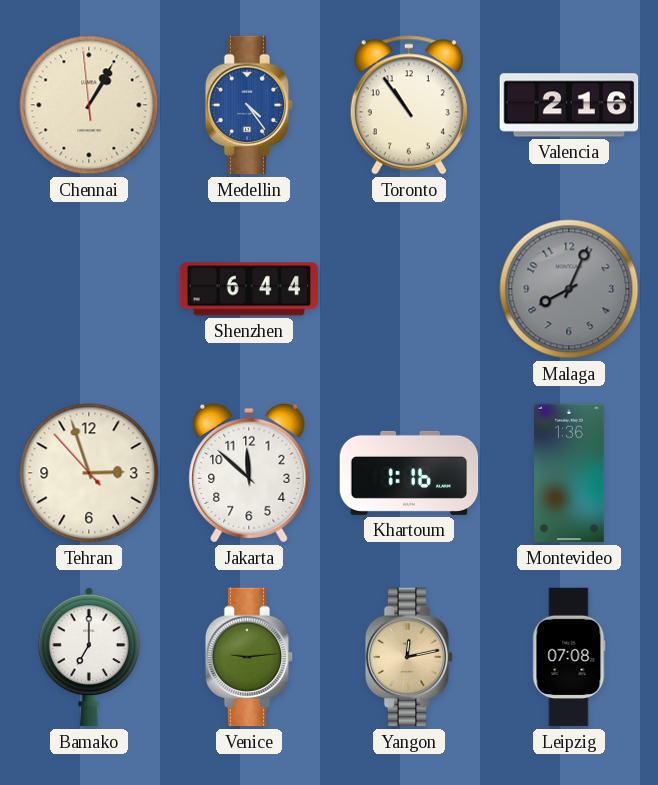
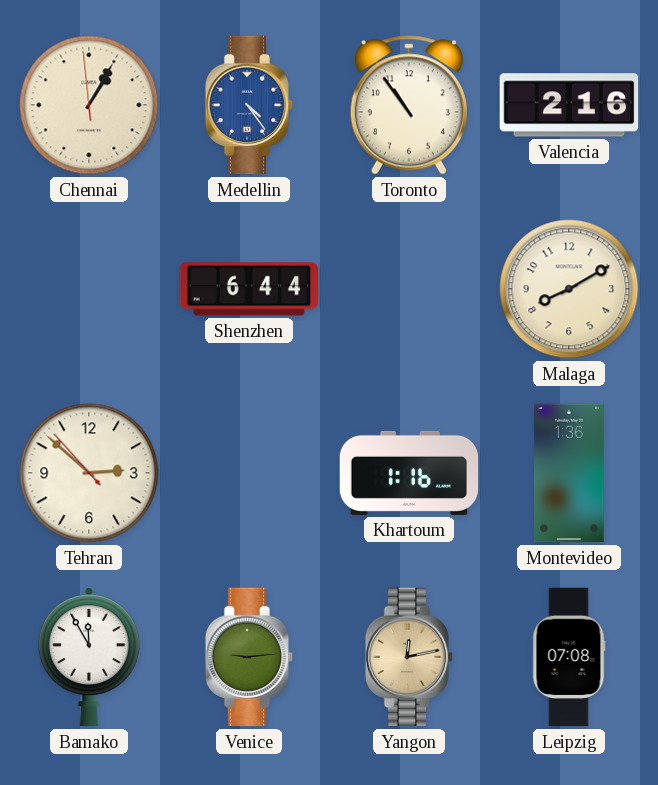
Malaga: 8:04 -> 8:10 (569, 289)
Malaga dial: grey -> cream (569, 289)
Tehran: 2:56 -> 2:51 (89, 473)
Jakarta: 11:52 -> none (249, 473)
Bamako: 7:00 -> 11:55 (89, 657)
